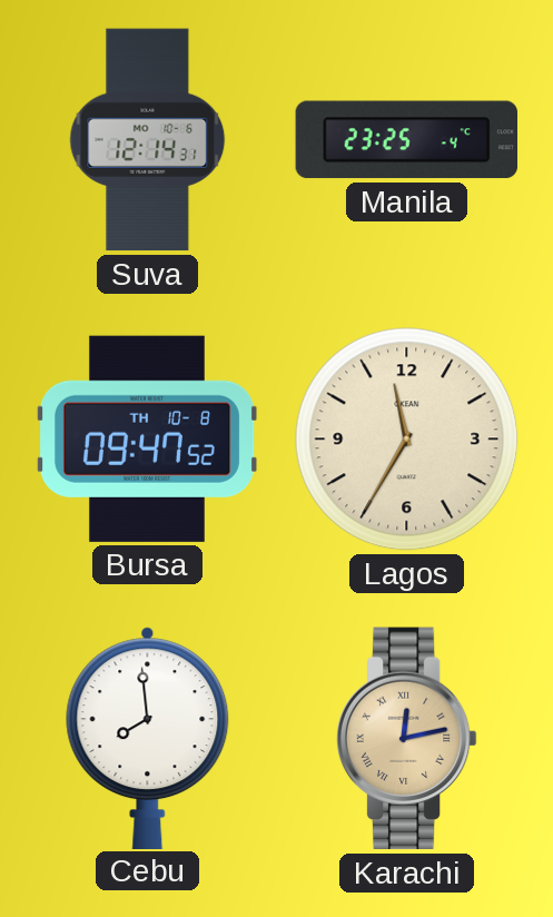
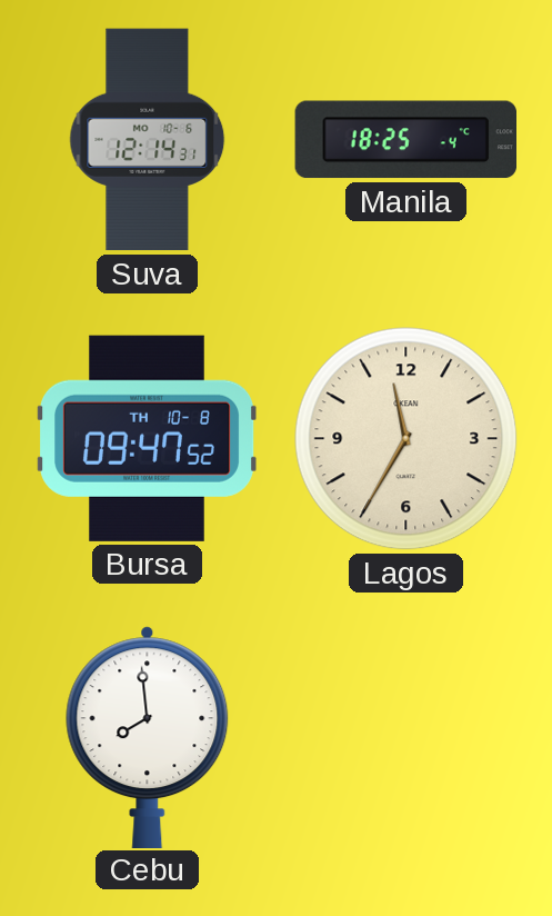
Manila: 23:25 -> 18:25 (405, 140)
Karachi: 12:13 -> none (406, 739)
